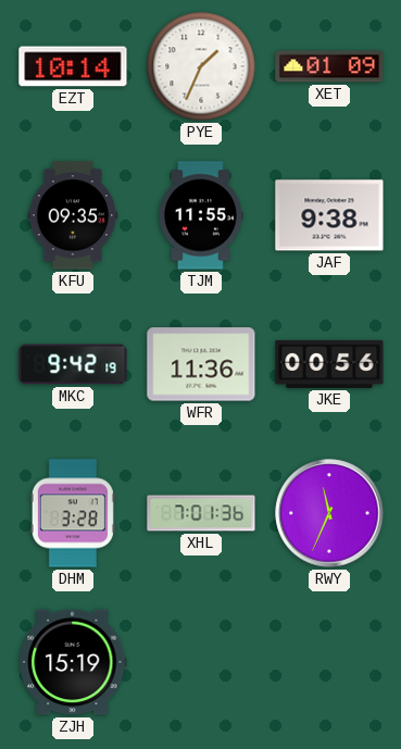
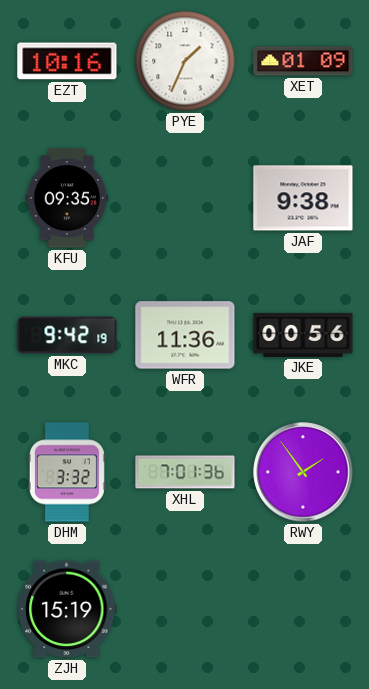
EZT: 10:14 -> 10:16 (67, 61)
TJM: 11:55 -> none (201, 215)
DHM: 3:28 -> 3:32 (67, 472)
RWY: 11:34 -> 1:54 (303, 472)
